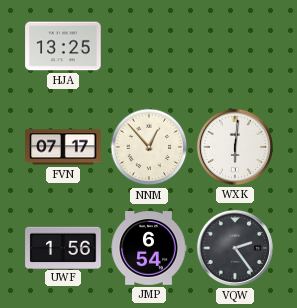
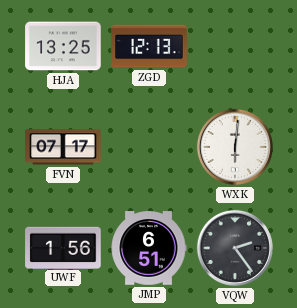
ZGD: none -> 12:13 (149, 46)
NNM: 12:53 -> none (149, 147)
JMP: 6:54 -> 6:51 (149, 248)
